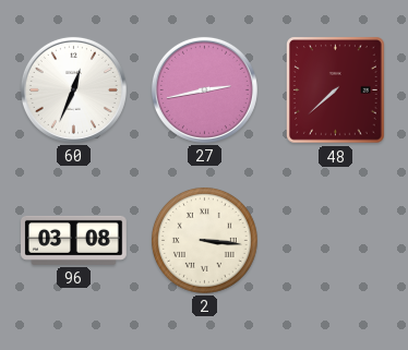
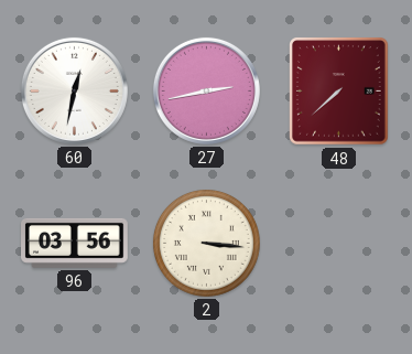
60: 12:34 -> 12:32 (74, 90)
96: 03:08 -> 03:56 (75, 243)
